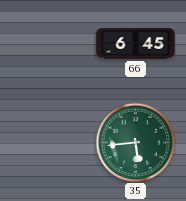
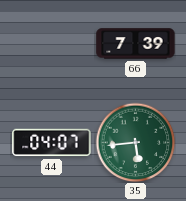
66: 6:45 -> 7:39 (136, 44)
44: none -> 04:07 (52, 143)
